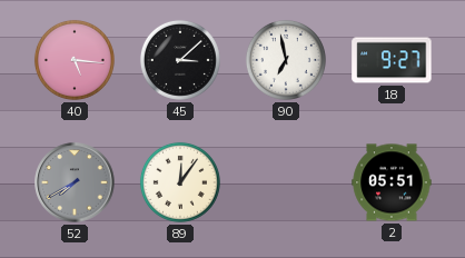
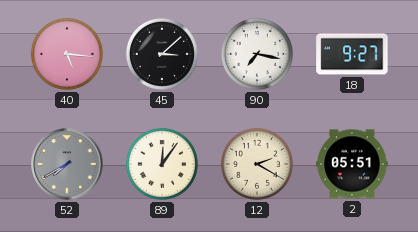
90: 6:58 -> 7:17 (257, 54)
12: none -> 2:20 (257, 164)
